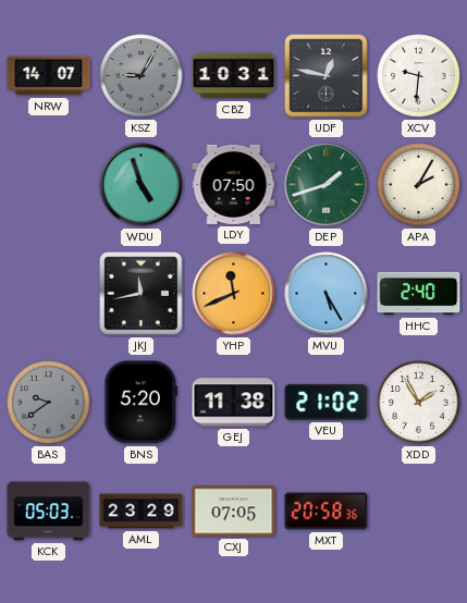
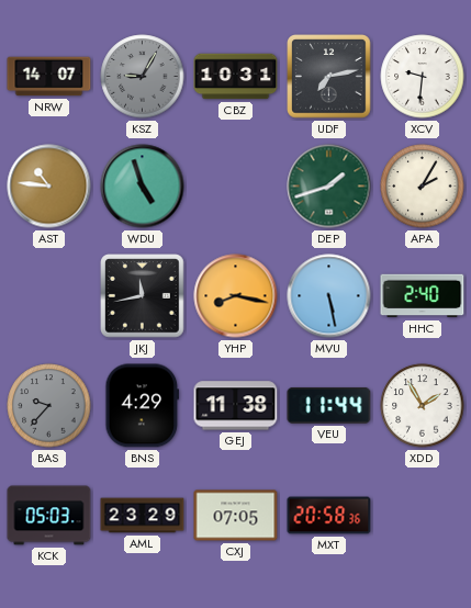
UDF: 12:47 -> 7:13 (329, 77)
AST: none -> 10:46 (49, 187)
LDY: 07:50 -> none (234, 184)
YHP: 11:41 -> 8:17 (236, 296)
MVU: 5:25 -> 5:28 (329, 296)
BAS: 9:39 -> 9:37 (49, 406)
BNS: 5:20 -> 4:29 (143, 406)
VEU: 21:02 -> 11:44 (329, 405)
